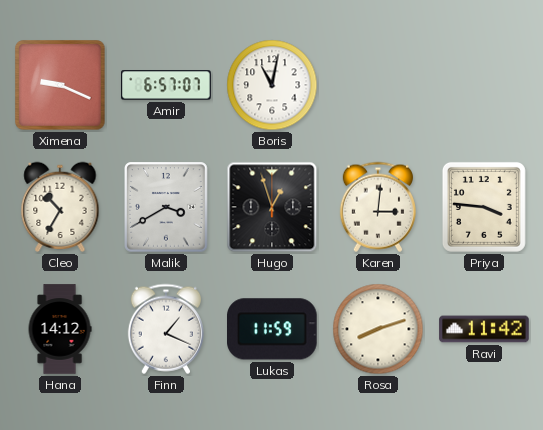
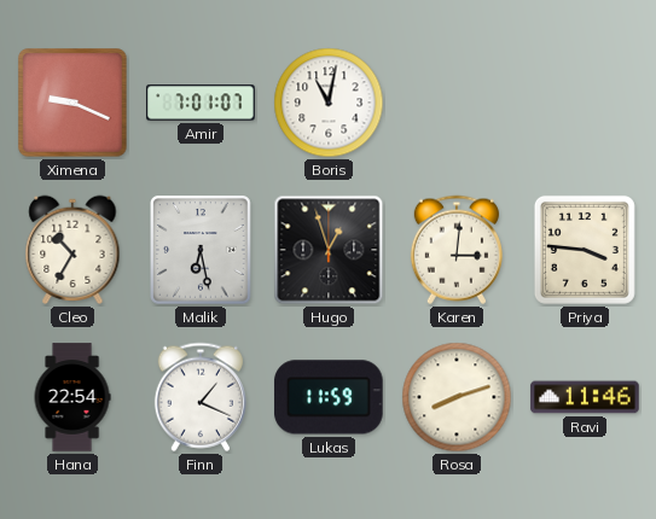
Amir: 6:57 -> 7:01 (201, 103)
Malik: 3:40 -> 6:28 (202, 250)
Hana: 14:12 -> 22:54 (72, 397)
Ravi: 11:42 -> 11:46 (585, 397)
